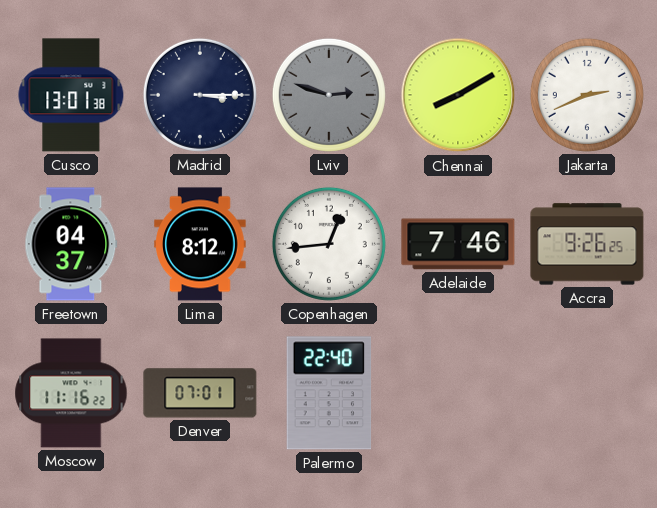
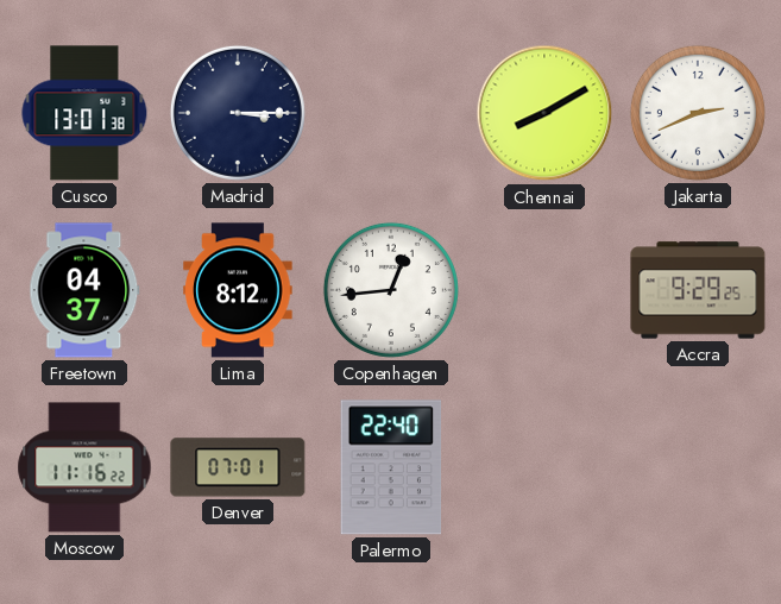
Lviv: 2:48 -> none (329, 95)
Adelaide: 7:46 -> none (458, 244)
Accra: 9:26 -> 9:29 (698, 290)
